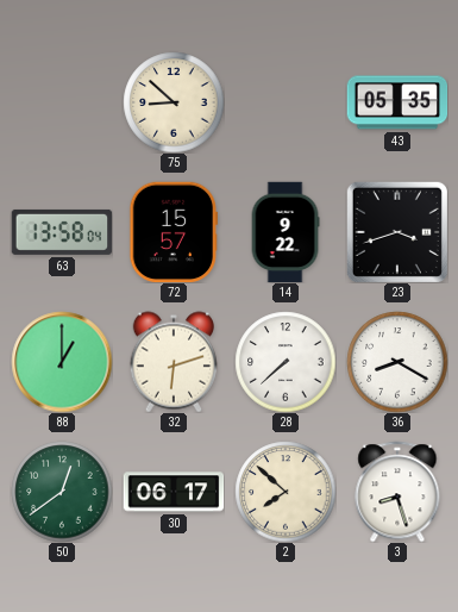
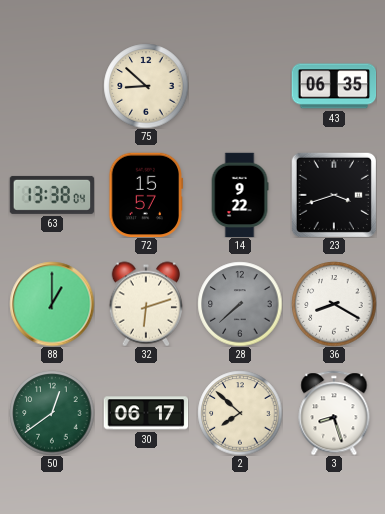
43: 05:35 -> 06:35 (334, 86)
63: 13:58 -> 13:38 (52, 195)
28 dial: white -> grey (240, 304)
